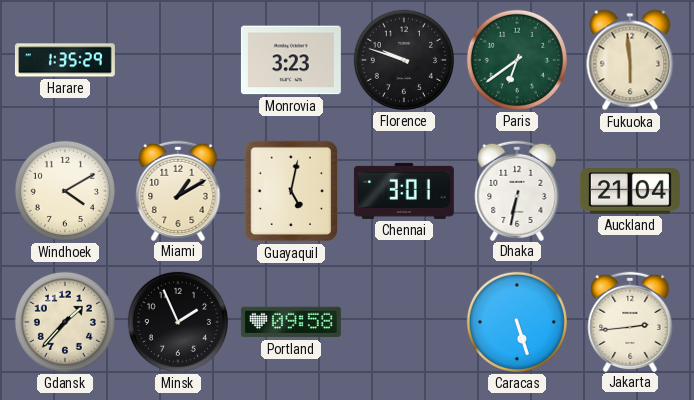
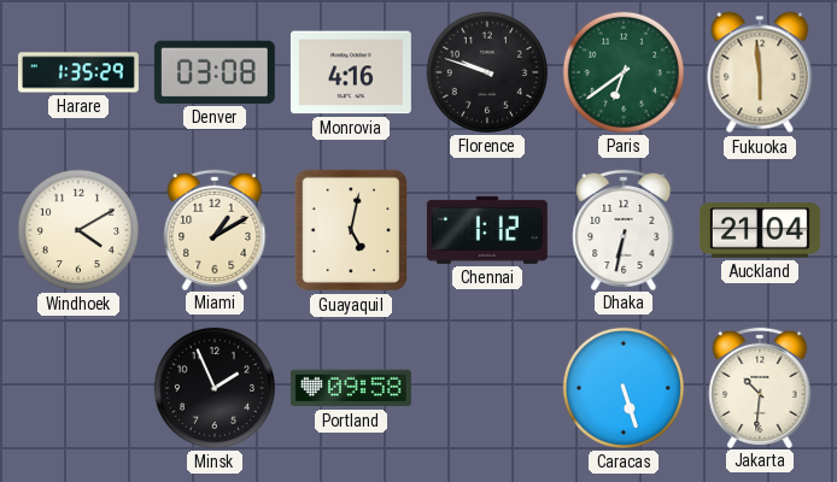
Denver: none -> 03:08 (215, 72)
Monrovia: 3:23 -> 4:16 (351, 72)
Chennai: 3:01 -> 1:12 (487, 230)
Gdansk: 1:37 -> none (65, 322)
Jakarta: 2:44 -> 10:31 (760, 387)
